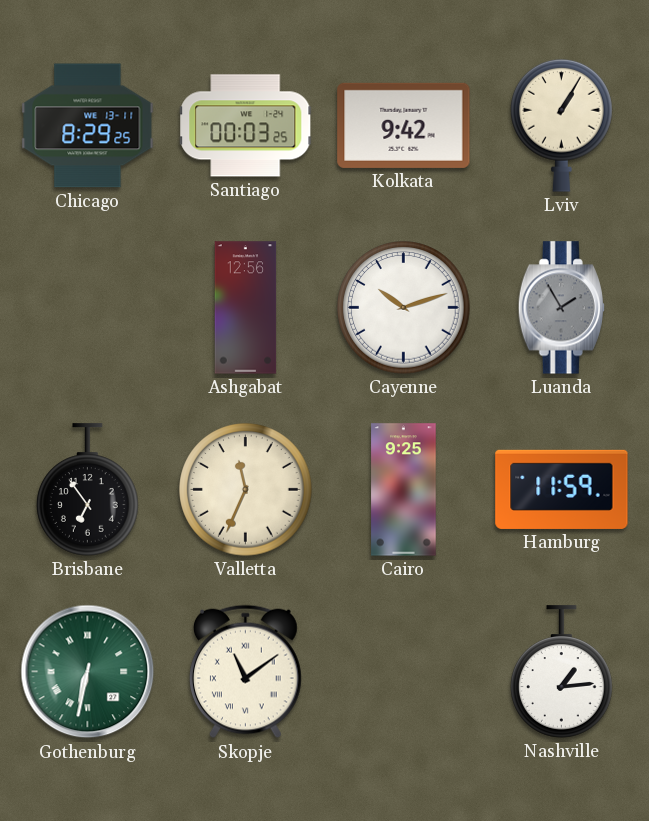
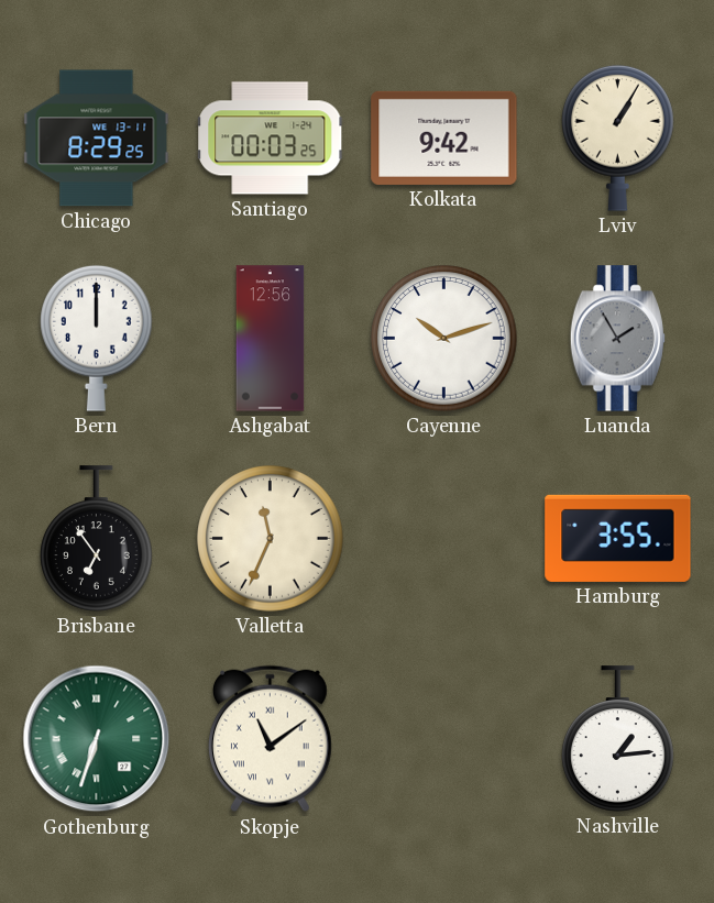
Bern: none -> 12:00 (97, 338)
Cairo: 9:25 -> none (404, 490)
Hamburg: 11:59 -> 3:55 (618, 538)
Gothenburg: 6:32 -> 6:33 (97, 739)
